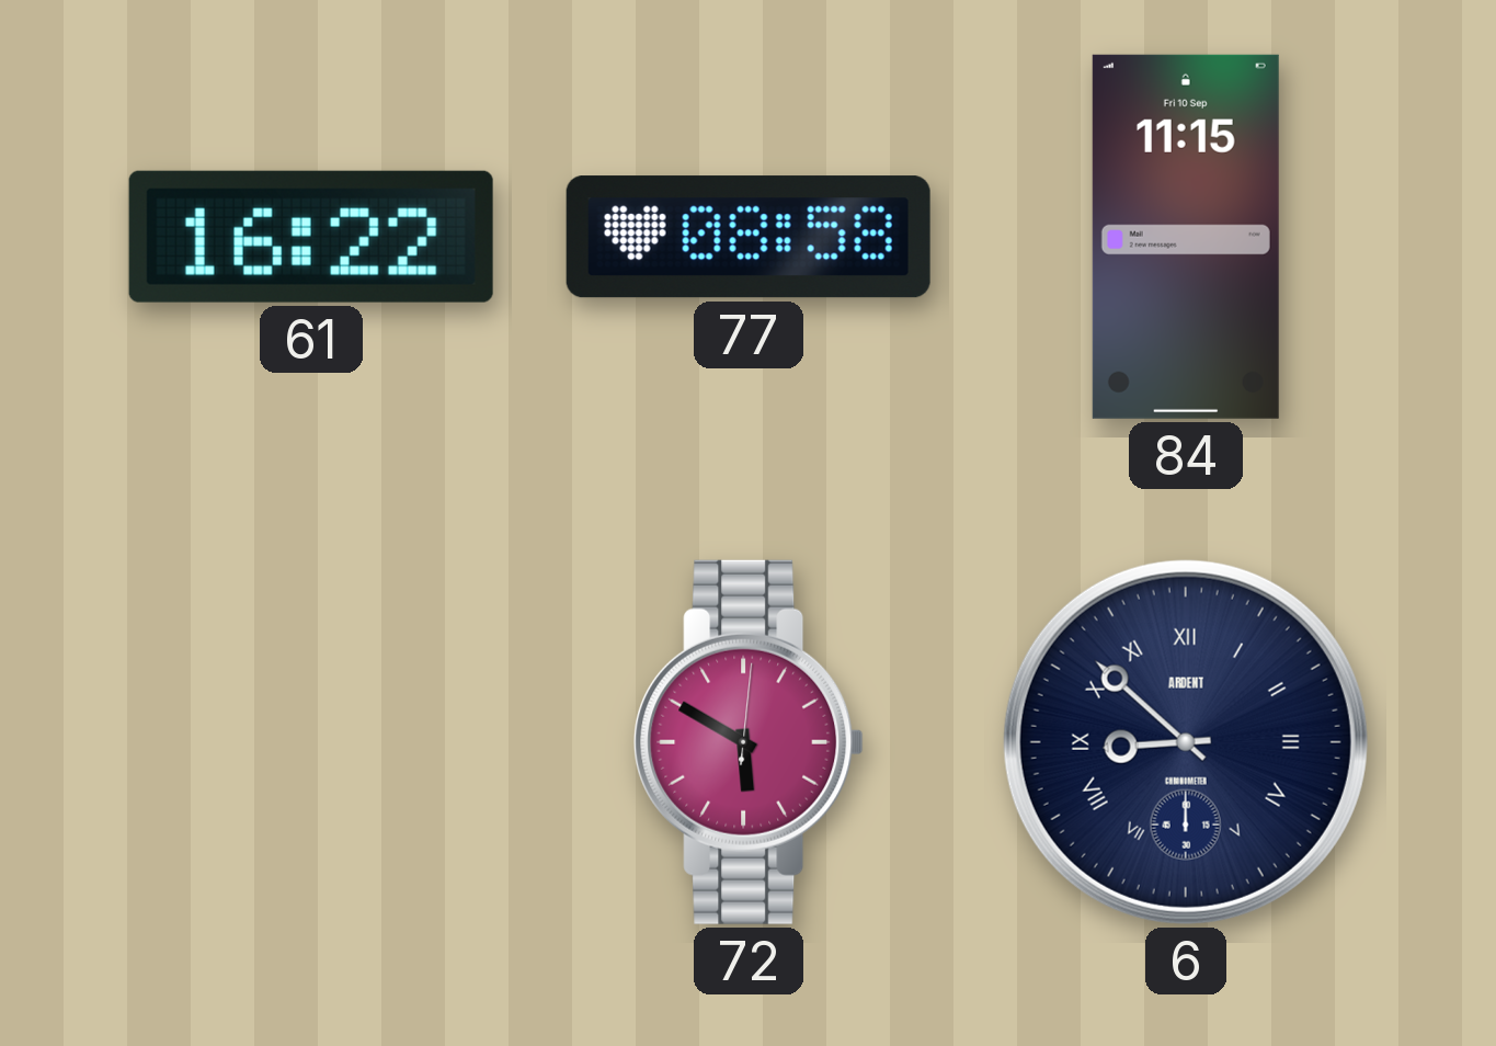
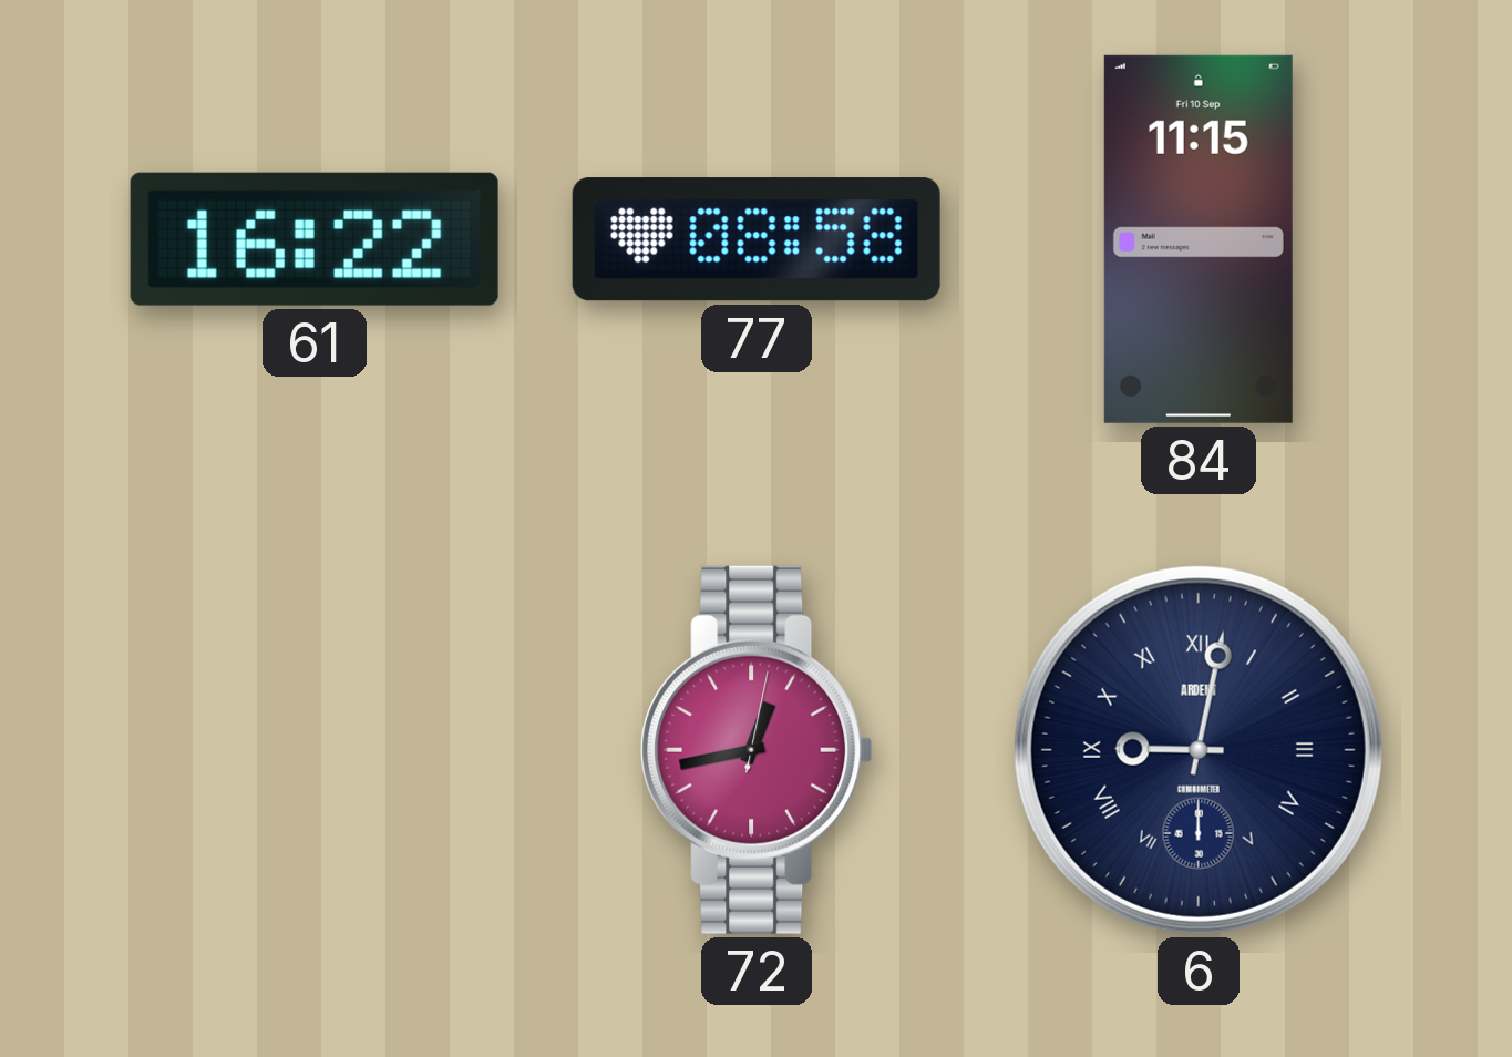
72: 5:50 -> 12:43 (757, 750)
6: 8:52 -> 9:02 (1199, 750)
